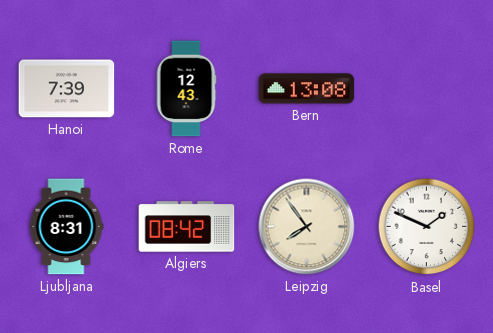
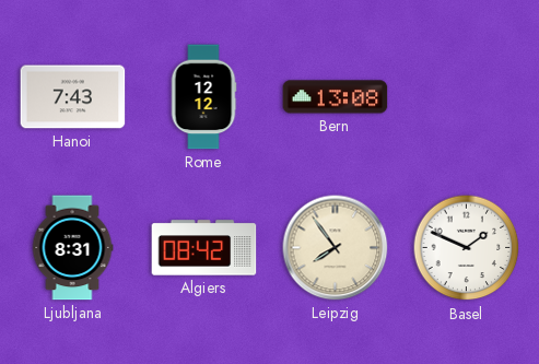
Hanoi: 7:39 -> 7:43 (73, 97)
Rome: 12:43 -> 12:12 (203, 97)
